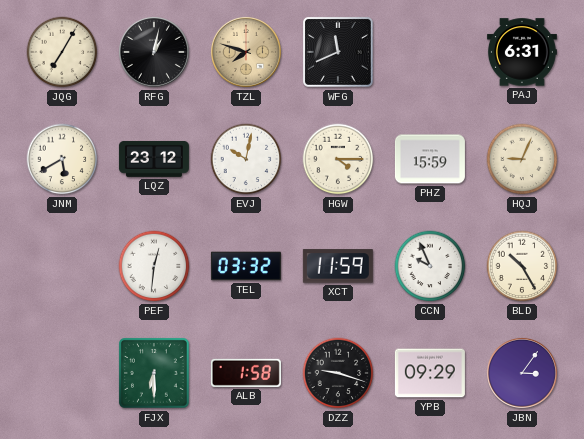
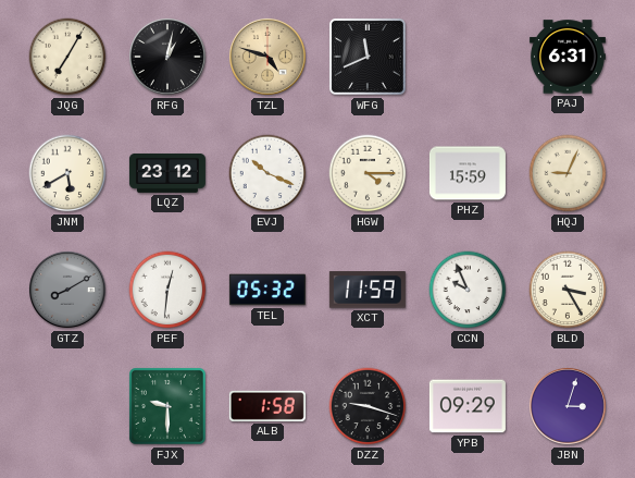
TZL: 7:48 -> 4:48 (267, 57)
EVJ: 10:02 -> 10:19 (267, 173)
GTZ: none -> 8:10 (67, 290)
TEL: 03:32 -> 05:32 (267, 290)
BLD: 10:25 -> 3:25 (568, 290)
FJX: 6:30 -> 9:30 (167, 406)
JBN: 3:06 -> 3:03 (568, 406)
